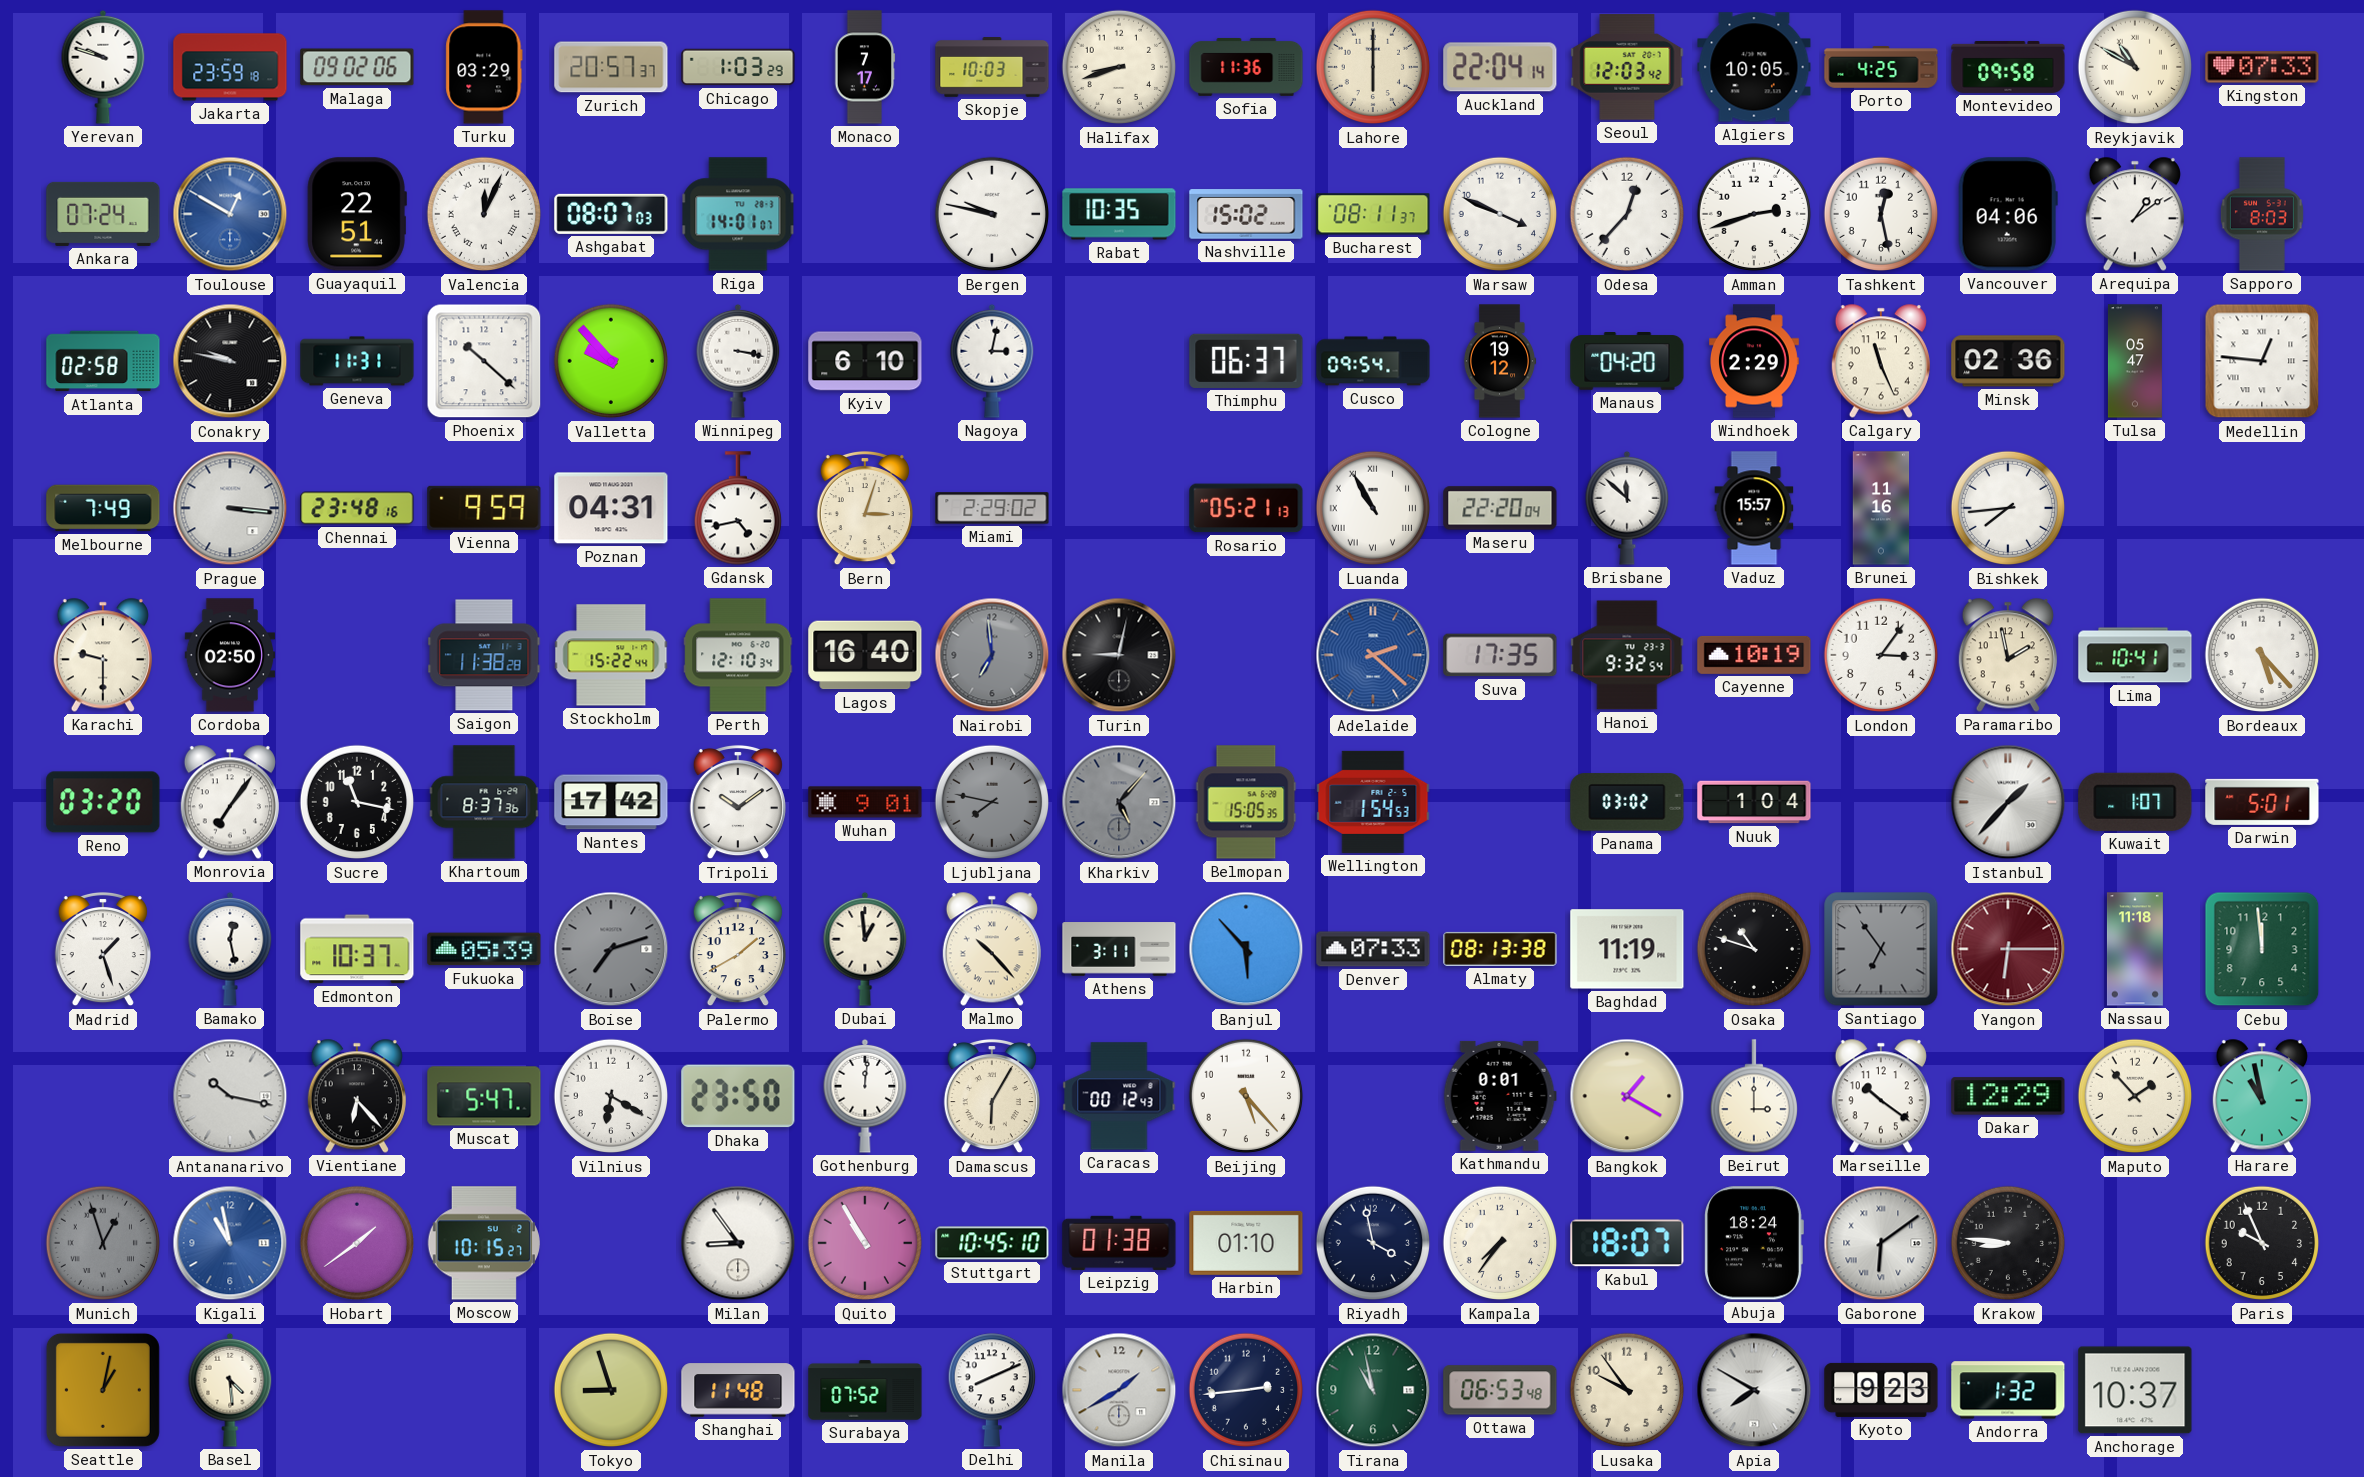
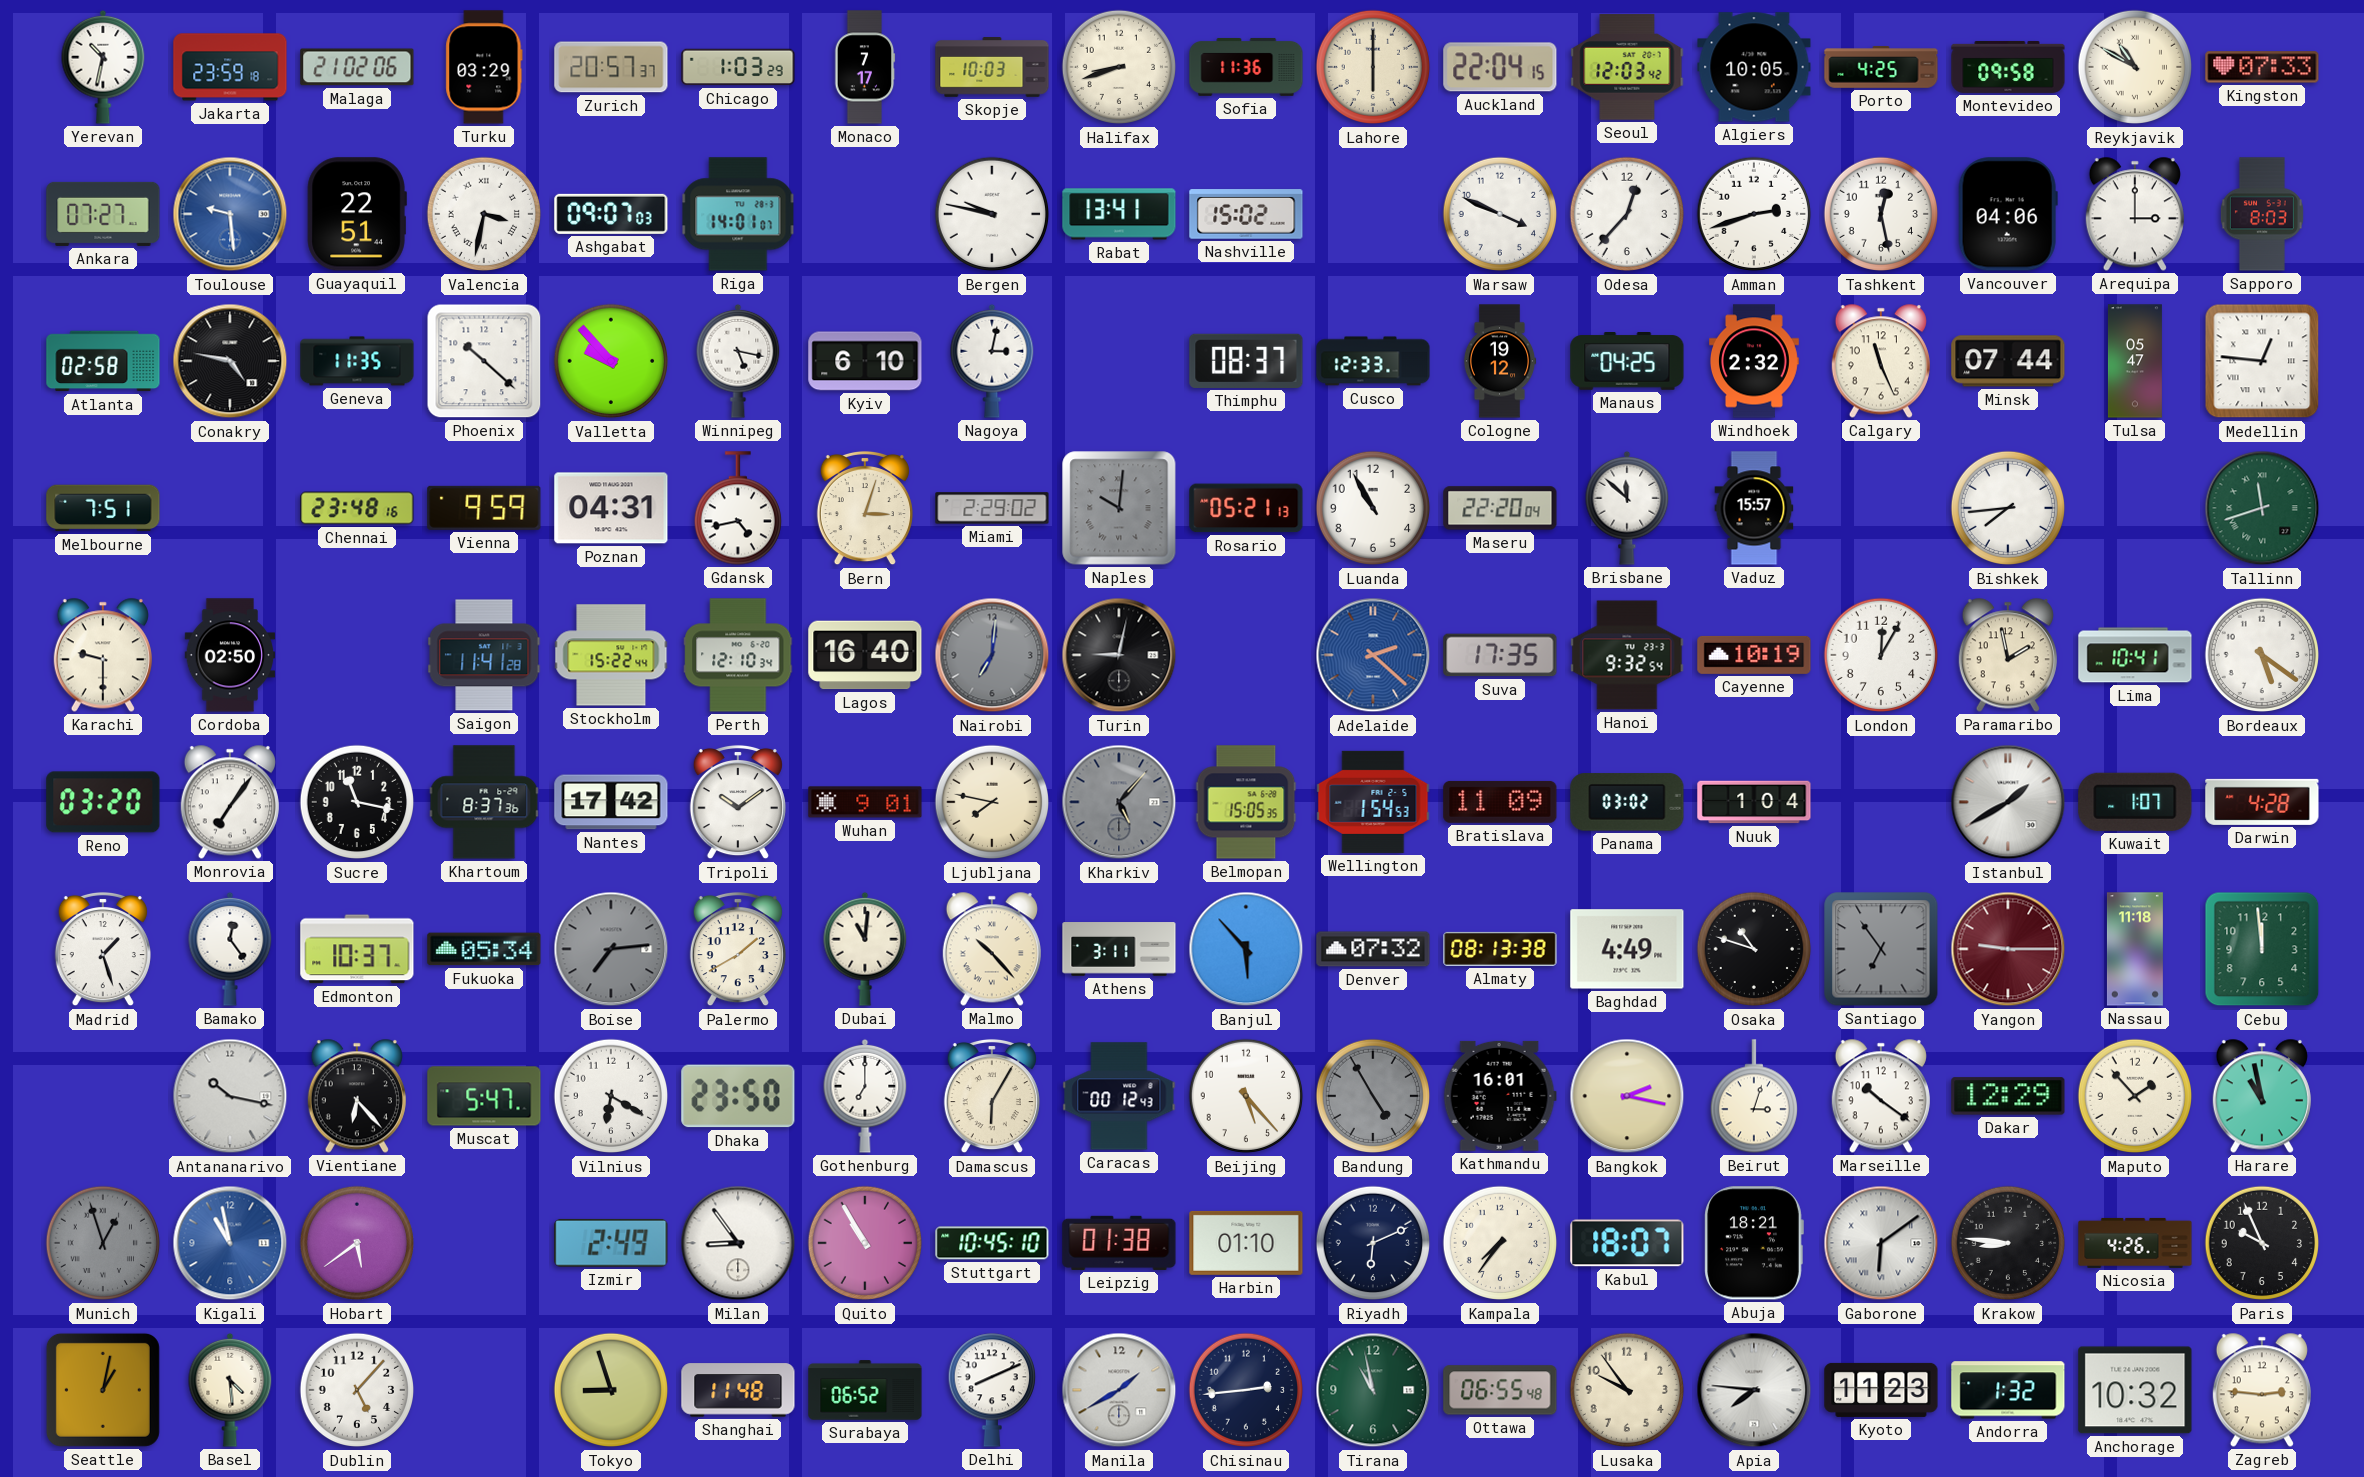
Yerevan: 9:48 -> 10:32 (103, 67)
Malaga: 09:02 -> 21:02 (357, 67)
Auckland: 22:04:14 -> 22:04:15 (1500, 67)
Ankara: 07:24 -> 07:27 (103, 214)
Toulouse: 12:50 -> 9:29 (230, 214)
Valencia: 12:04 -> 3:32 (484, 214)
Ashgabat: 08:07 -> 09:07 (611, 214)
Rabat: 10:35 -> 13:41 (1119, 214)
Bucharest: 08:11 -> none (1373, 214)
Arequipa: 1:09 -> 3:00 (2135, 214)
Conakry: 9:47 -> 4:47 (230, 361)
Geneva: 11:31 -> 11:35 (357, 361)
Winnipeg: 3:17 -> 5:17 (738, 361)
Thimphu: 06:37 -> 08:37 (1246, 361)
Cusco: 09:54 -> 12:33 (1373, 361)
Manaus: 04:20 -> 04:25 (1627, 362)
Windhoek: 2:29 -> 2:32 (1755, 361)
Minsk: 02:36 -> 07:44 (2008, 361)
Melbourne: 7:49 -> 7:51 (103, 508)
Prague: 3:16 -> none (230, 508)
Naples: none -> 10:01 (1119, 508)
Luanda numerals: Roman -> Arabic (1373, 508)
Brunei: 11:16 -> none (1881, 508)
Tallinn: none -> 11:42 (2262, 508)
Saigon: 11:38 -> 11:41 (484, 655)
Nairobi: 6:59 -> 7:01 (992, 655)
London: 3:06 -> 12:05 (1881, 655)
Bordeaux: 5:23 -> 5:21 (2262, 655)
Ljubljana dial: grey -> cream (992, 802)
Bratislava: none -> 11:09 (1500, 802)
Istanbul: 1:37 -> 1:40 (2008, 802)
Darwin: 5:01 -> 4:28 (2262, 802)
Bamako: 12:28 -> 12:24 (230, 949)
Fukuoka: 05:39 -> 05:34 (484, 949)
Boise: 7:12 -> 7:14 (611, 949)
Dubai: 12:59 -> 11:01 (865, 949)
Denver: 07:33 -> 07:32 (1373, 949)
Baghdad: 11:19 -> 4:49 (1627, 949)
Yangon: 6:15 -> 9:15 (2008, 949)
Gothenburg: 12:01 -> 7:00 (865, 1096)
Bandung: none -> 4:55 (1373, 1096)
Kathmandu: 0:01 -> 16:01 (1500, 1096)
Bangkok: 1:20 -> 2:17 (1627, 1096)
Beirut: 3:00 -> 3:03 (1753, 1096)
Hobart: 1:39 -> 5:39 (357, 1243)
Moscow: 10:15 -> none (484, 1243)
Izmir: none -> 2:49 (611, 1243)
Riyadh: 3:58 -> 6:11 (1373, 1243)
Abuja: 18:24 -> 18:21 (1754, 1243)
Nicosia: none -> 4:26 (2135, 1243)
Dublin: none -> 5:07 (357, 1390)
Surabaya: 07:52 -> 06:52 (865, 1390)
Ottawa: 06:53 -> 06:55 (1500, 1390)
Apia: 7:50 -> 7:46 (1754, 1390)
Kyoto: 9:23 -> 11:23 (1881, 1390)
Anchorage: 10:37 -> 10:32 (2135, 1390)
Zagreb: none -> 2:46 (2262, 1390)
